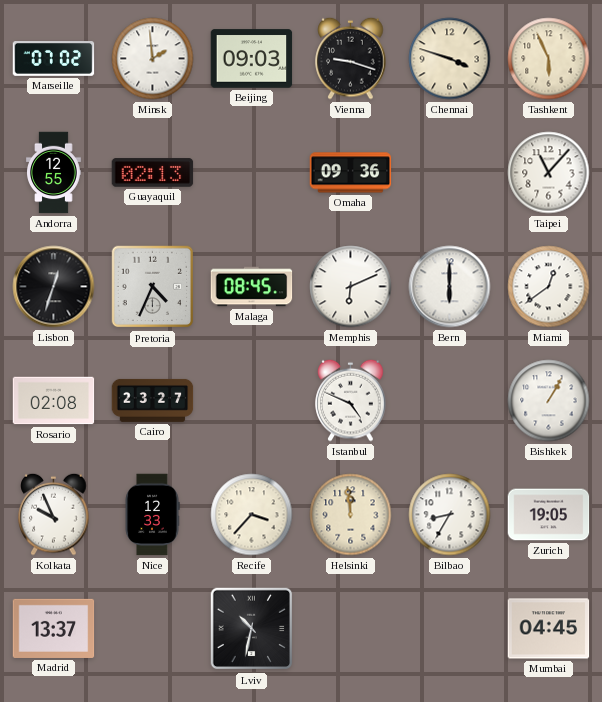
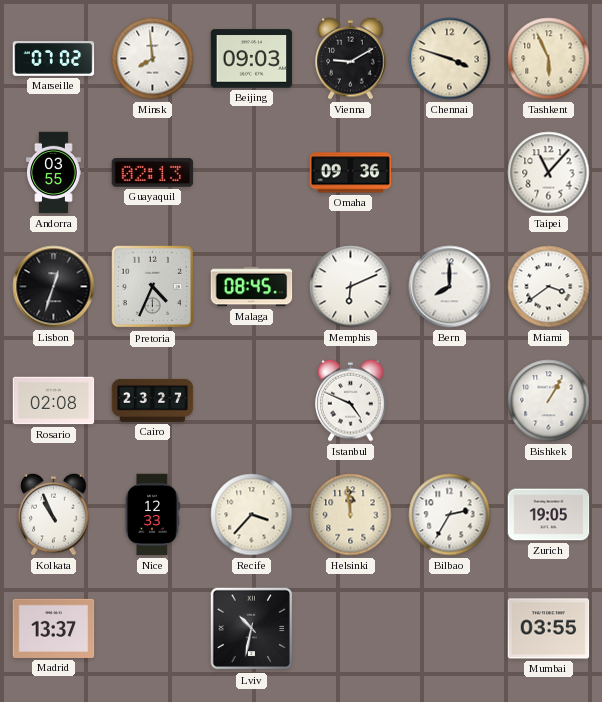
Minsk: 1:59 -> 7:59 (153, 59)
Vienna: 9:18 -> 9:10 (351, 58)
Andorra: 12:55 -> 03:55 (54, 173)
Bern: 6:00 -> 8:00 (450, 287)
Miami: 12:39 -> 3:39 (549, 287)
Kolkata: 9:56 -> 10:56 (54, 514)
Bilbao: 8:35 -> 2:35 (450, 515)
Mumbai: 04:45 -> 03:55 (549, 629)
